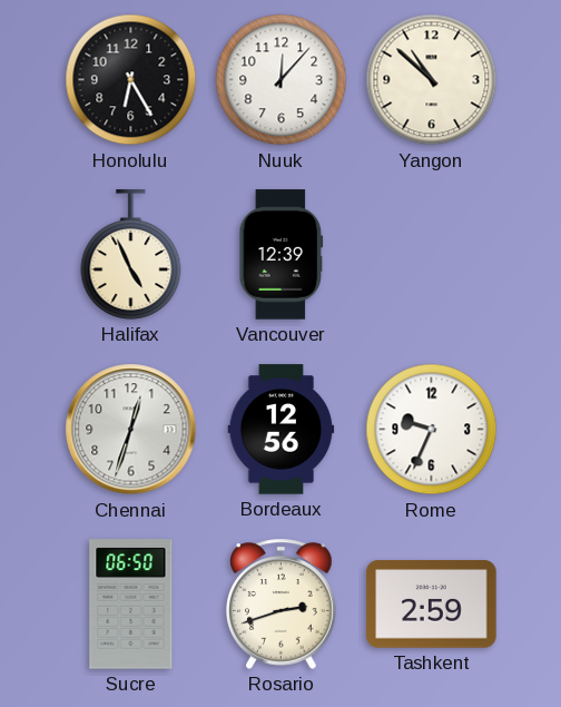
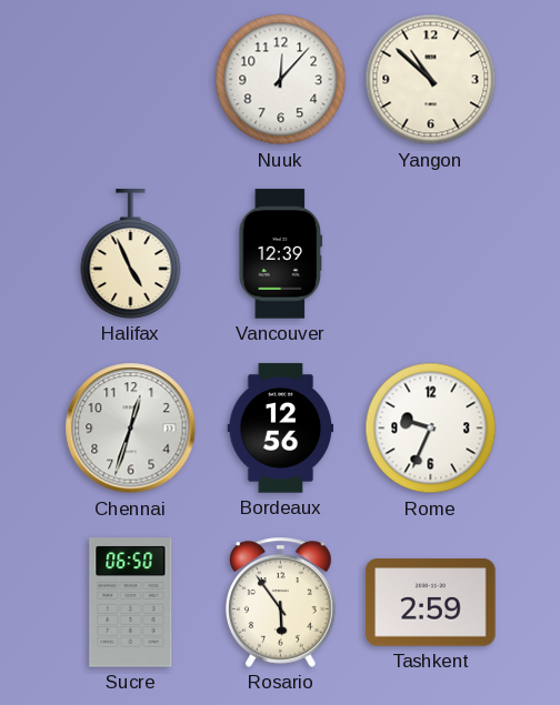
Honolulu: 6:25 -> none (131, 80)
Rosario: 2:42 -> 5:54 (281, 602)
